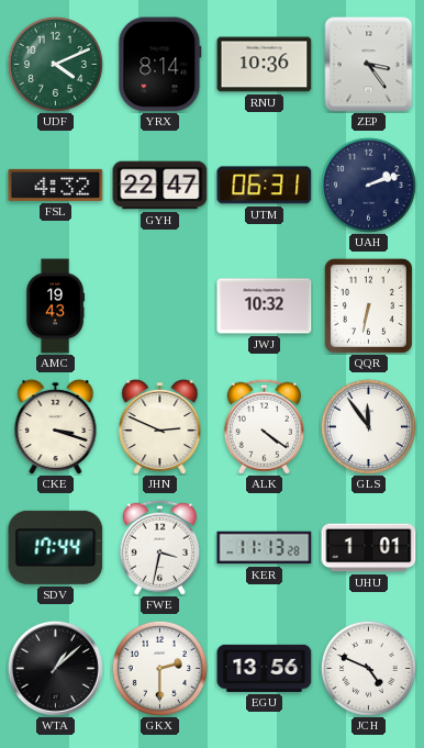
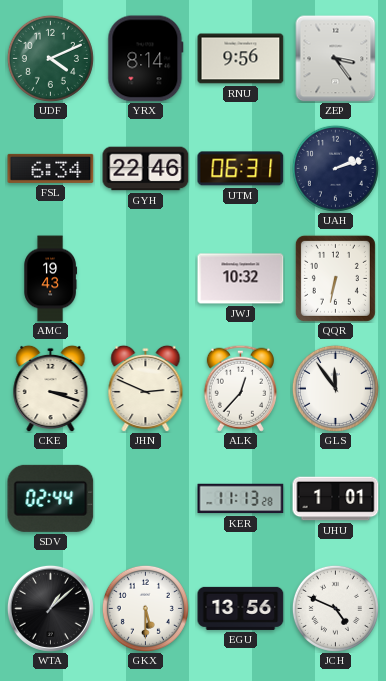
RNU: 10:36 -> 9:56 (241, 59)
FSL: 4:32 -> 6:34 (51, 168)
GYH: 22:47 -> 22:46 (146, 169)
ALK: 4:21 -> 12:37 (240, 388)
SDV: 17:44 -> 02:44 (51, 498)
FWE: 3:32 -> none (159, 547)
GKX: 2:30 -> 5:30 (145, 608)
